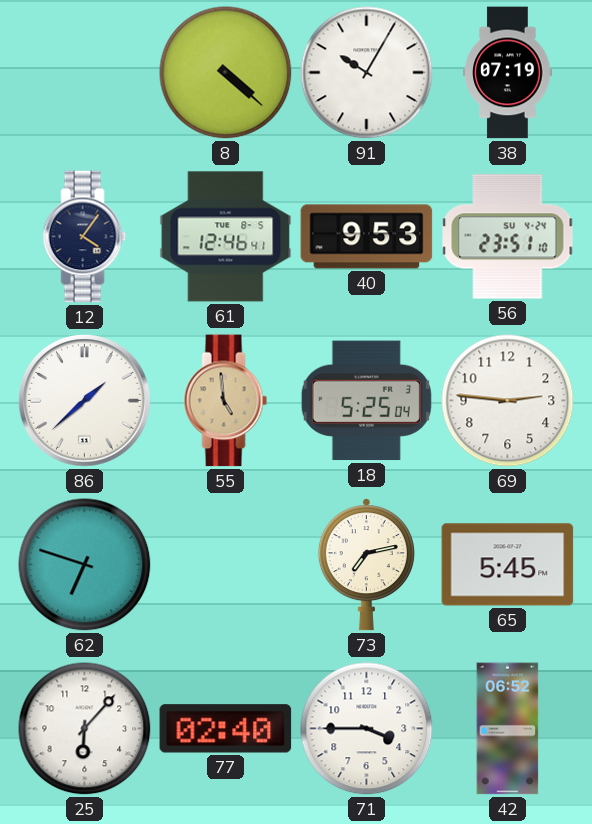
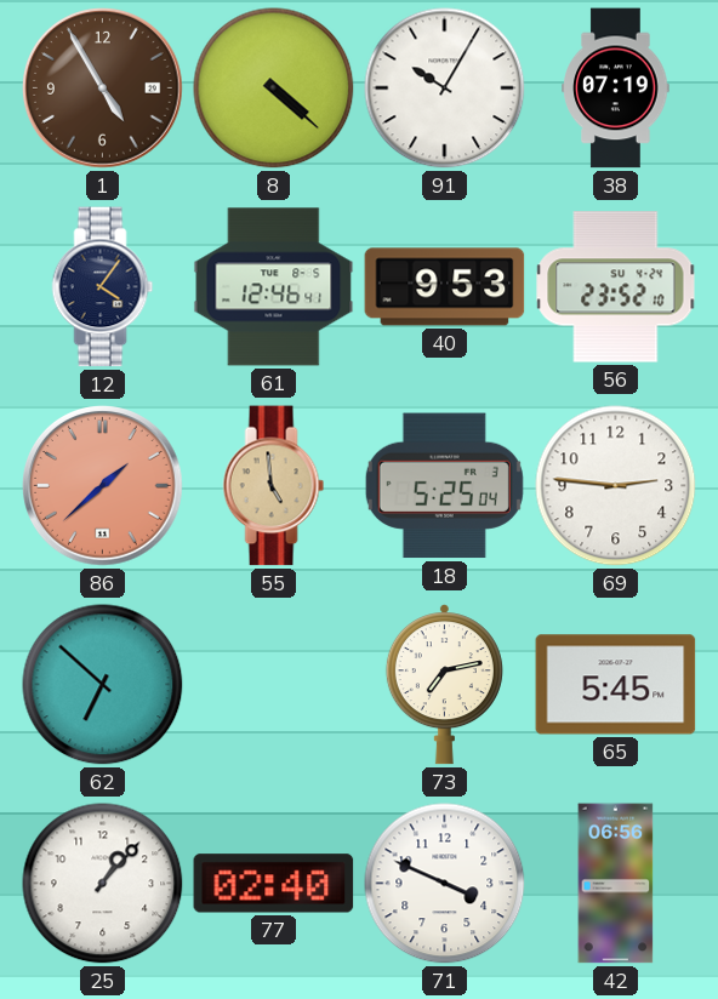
1: none -> 4:55 (103, 89)
56: 23:51 -> 23:52 (616, 287)
86 dial: white -> salmon (103, 486)
62: 6:48 -> 6:52 (103, 685)
25: 6:07 -> 1:07 (103, 884)
71: 3:45 -> 3:49 (445, 884)
42: 06:52 -> 06:56 (616, 884)
